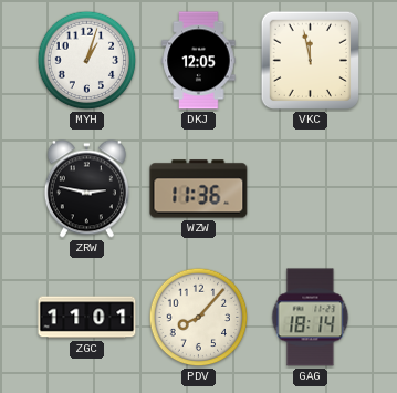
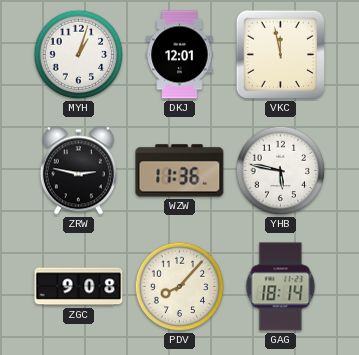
DKJ: 12:05 -> 12:01 (180, 55)
YHB: none -> 5:47 (281, 171)
ZGC: 11:01 -> 9:08 (79, 287)
